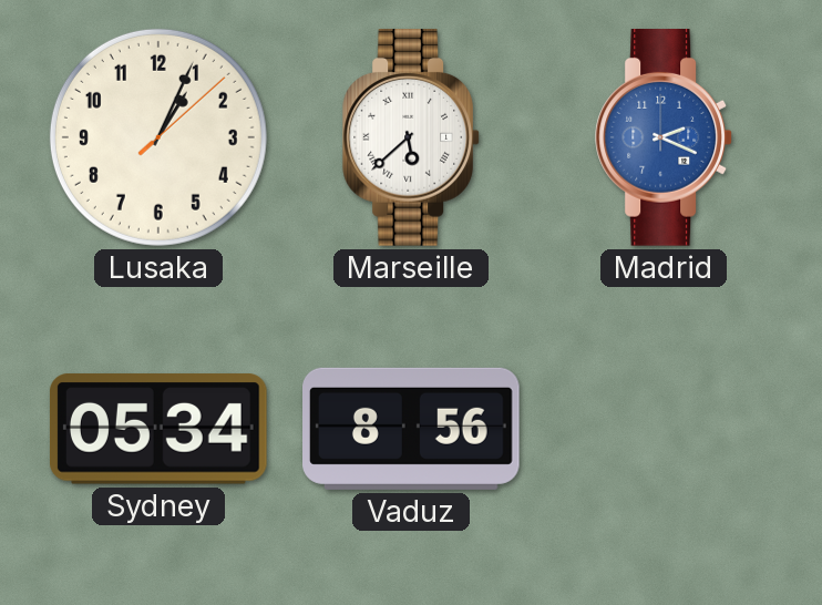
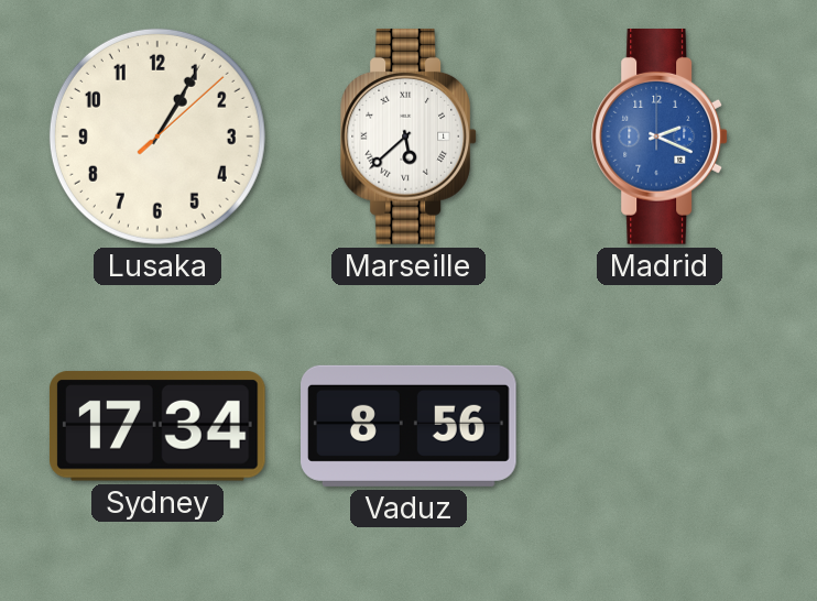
Lusaka: 1:04 -> 1:05 (157, 136)
Sydney: 05:34 -> 17:34 (157, 426)
